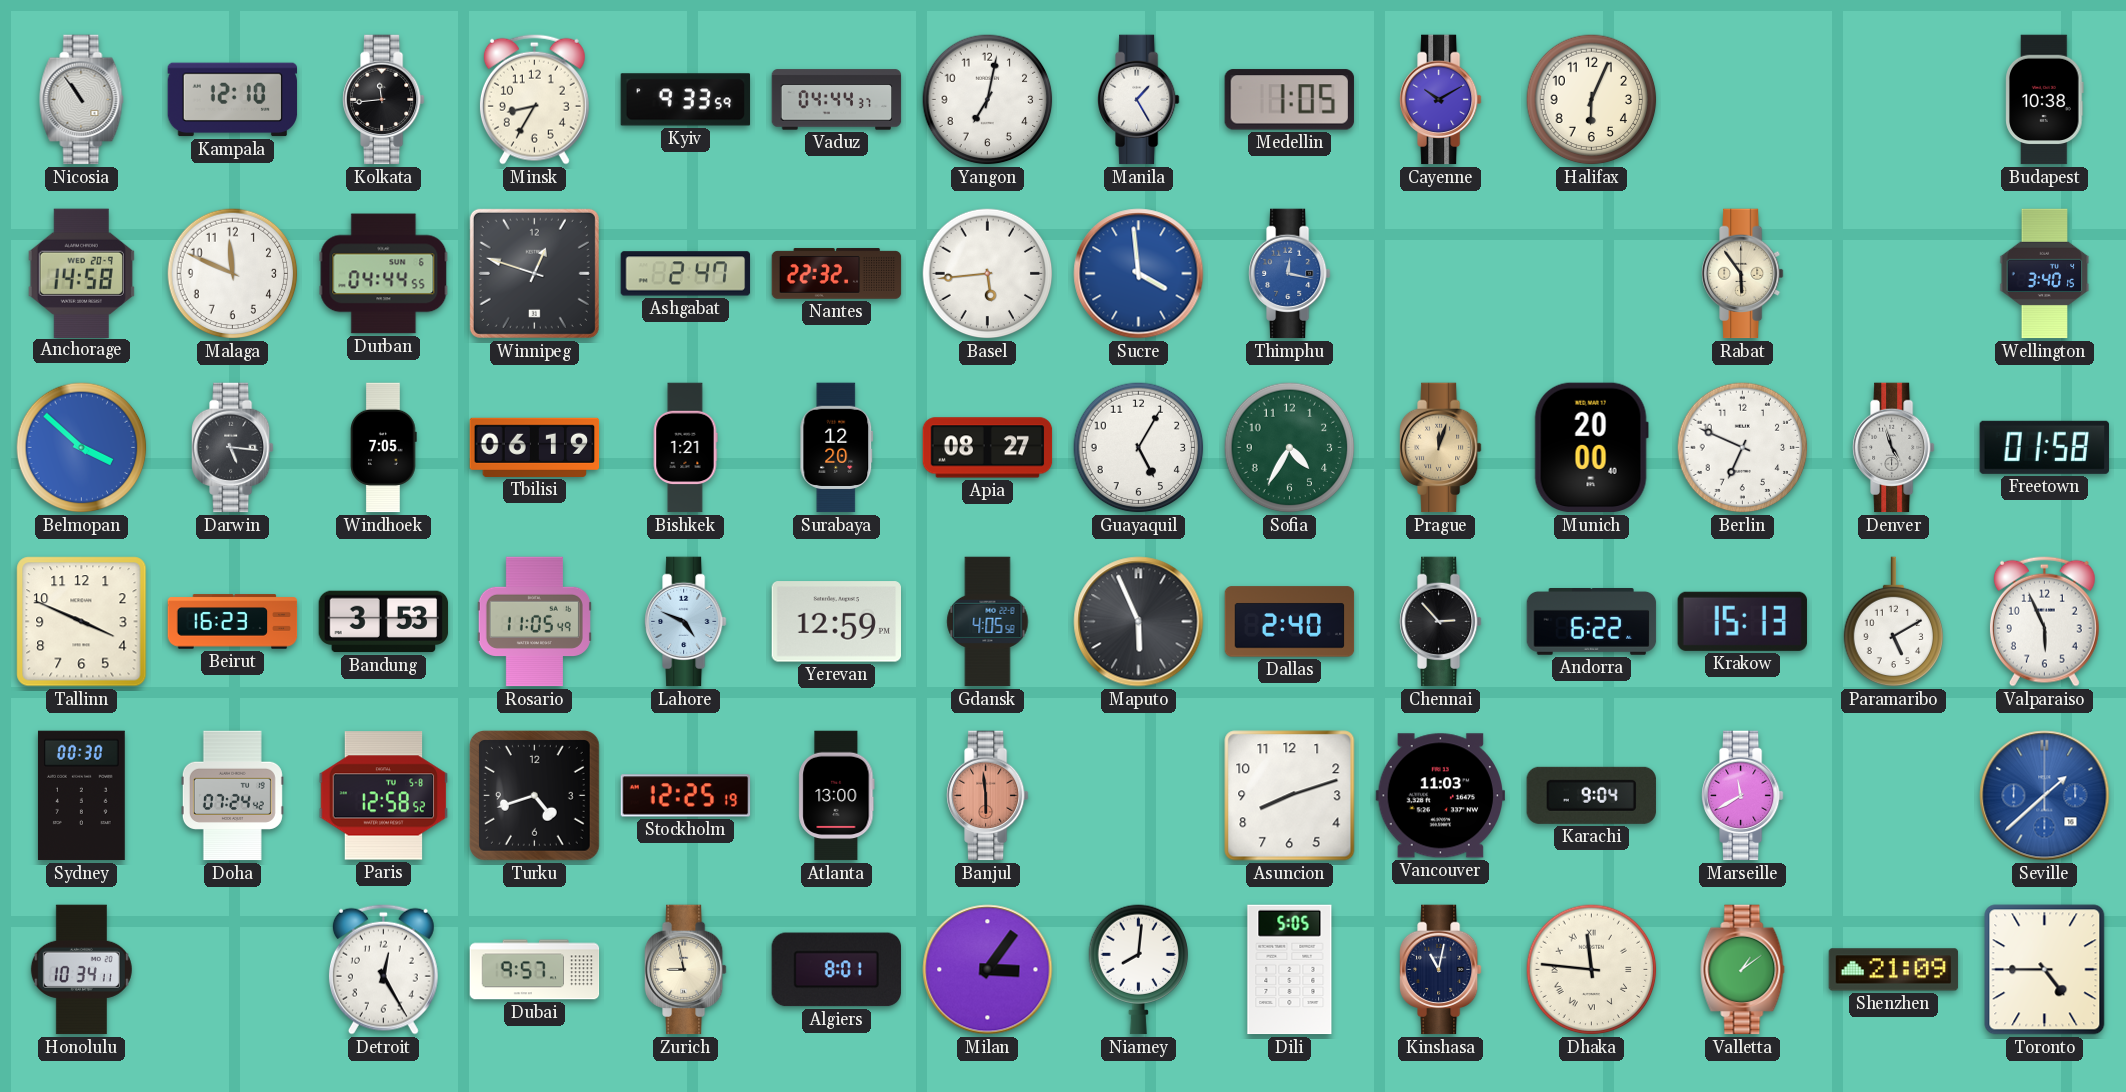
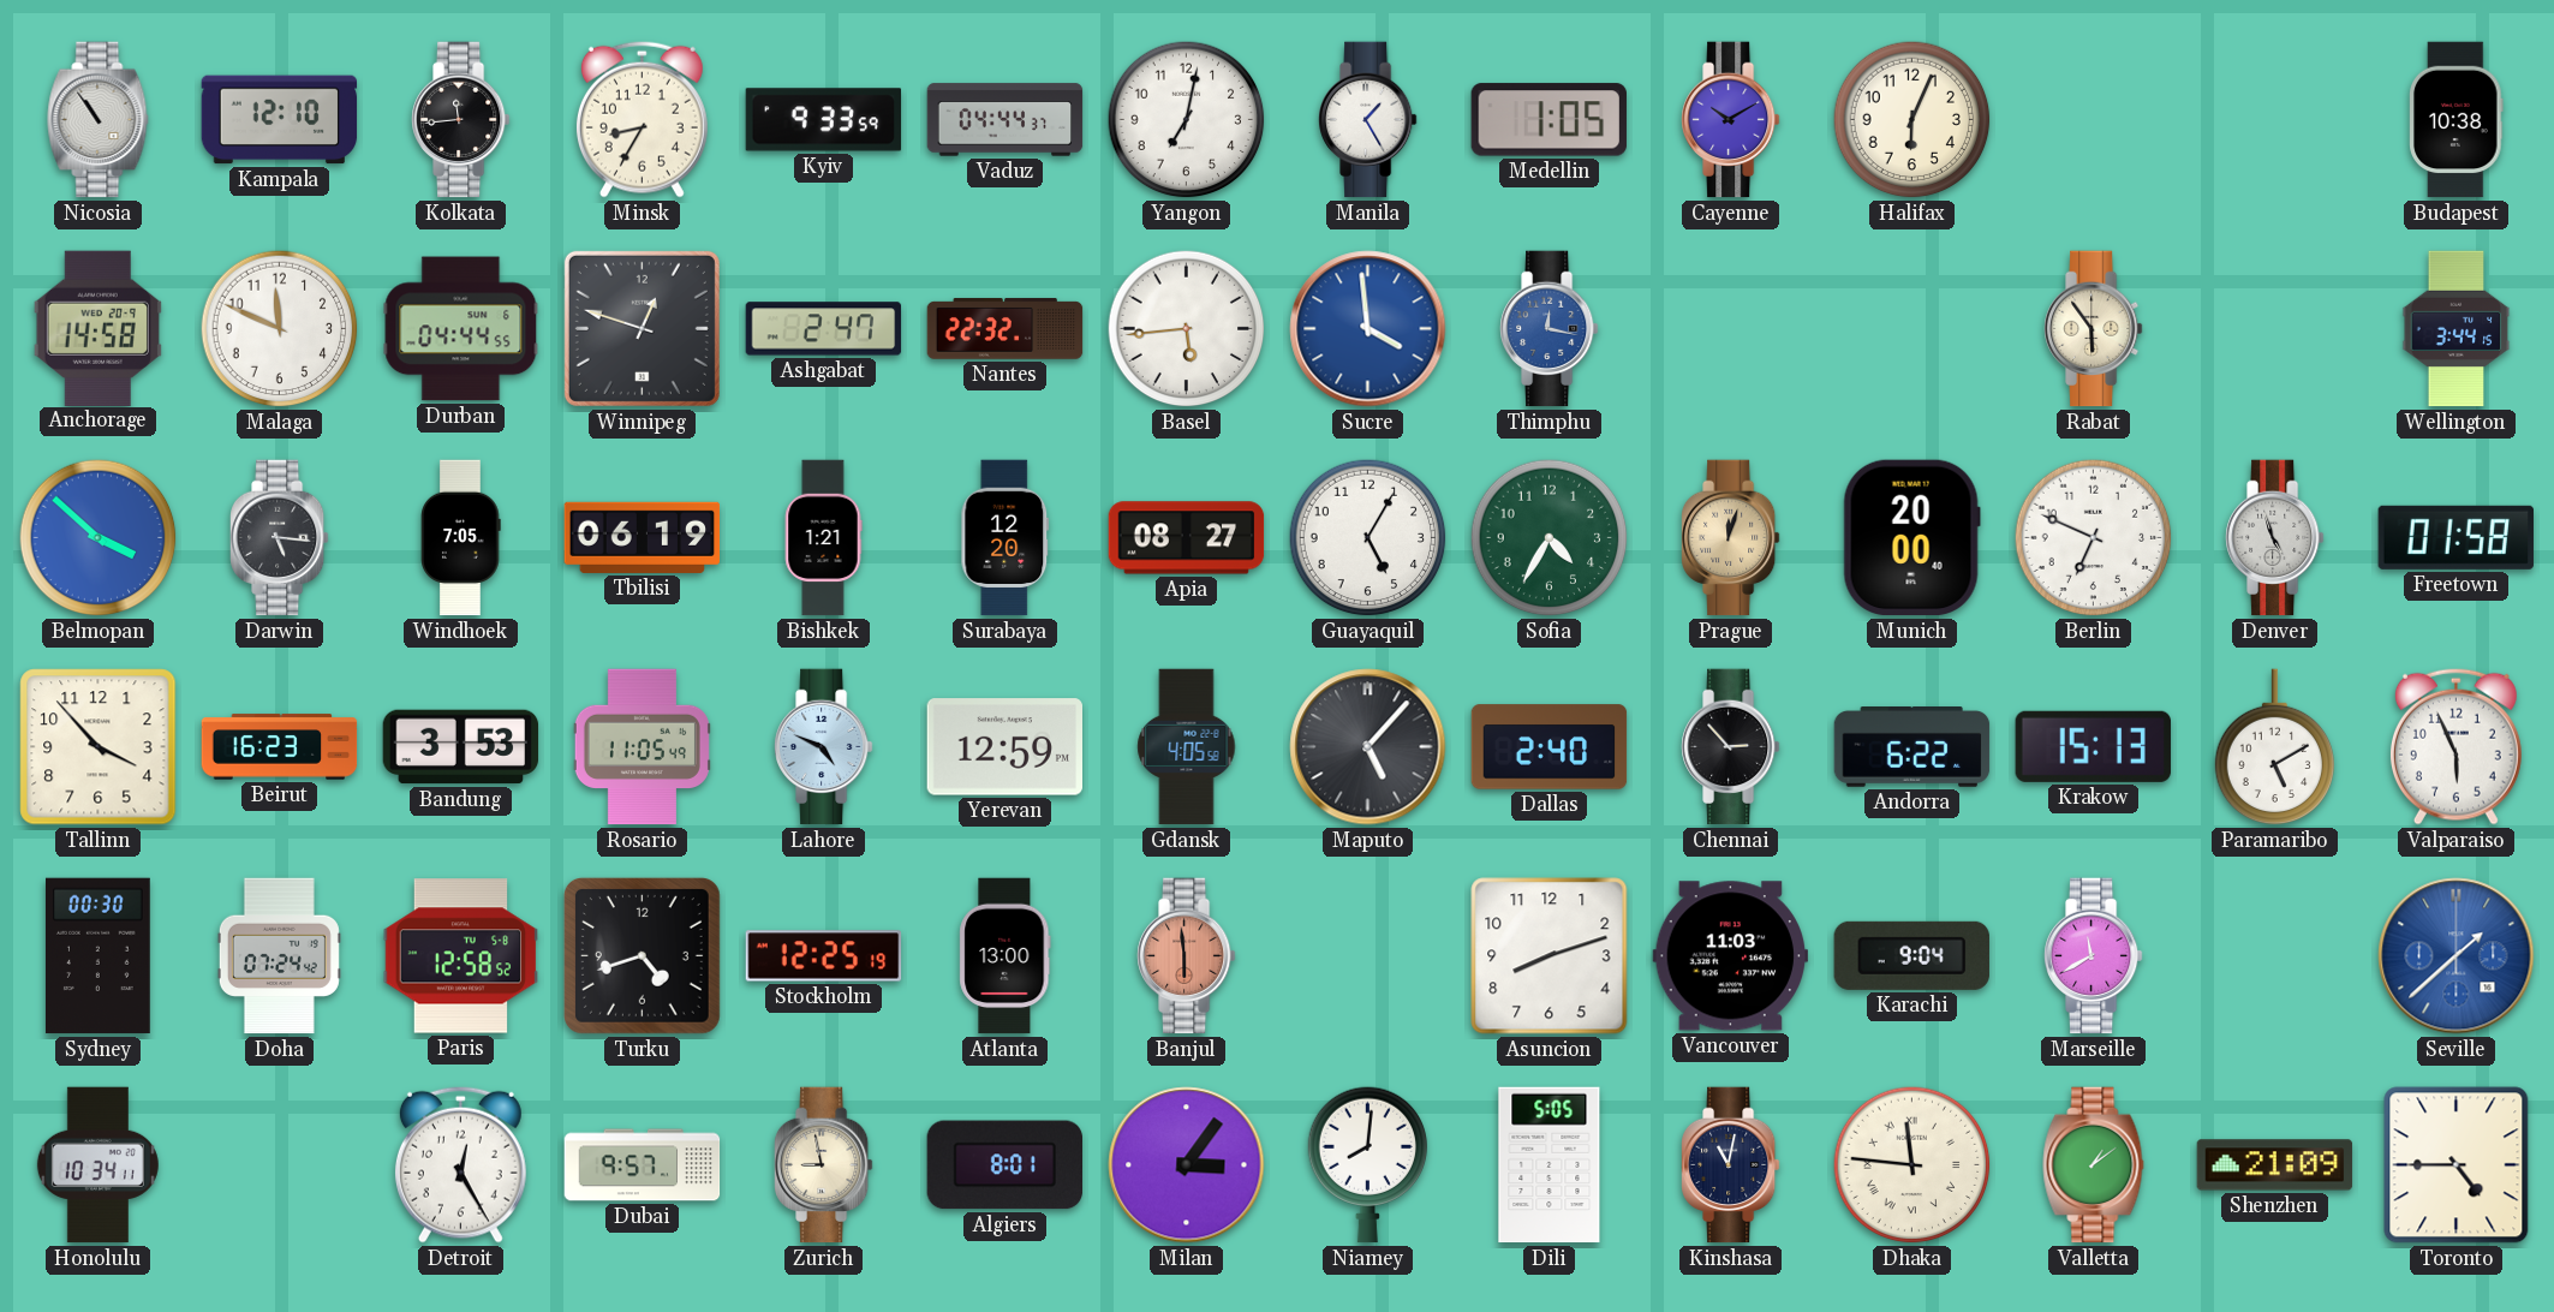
Wellington: 3:40 -> 3:44 (2457, 329)
Tallinn: 3:49 -> 3:53 (99, 747)
Maputo: 5:56 -> 5:07 (1368, 747)
